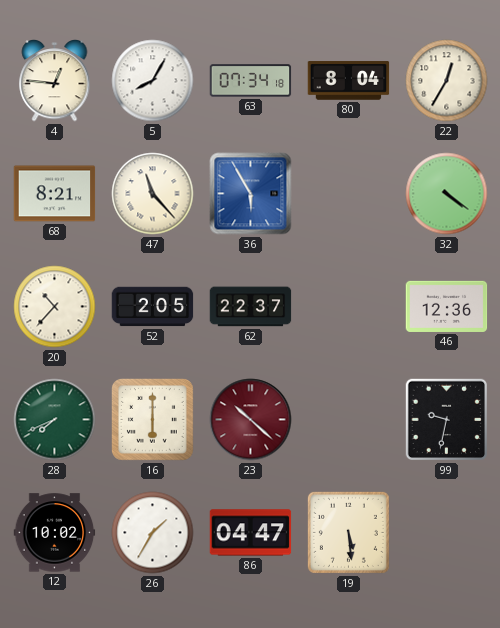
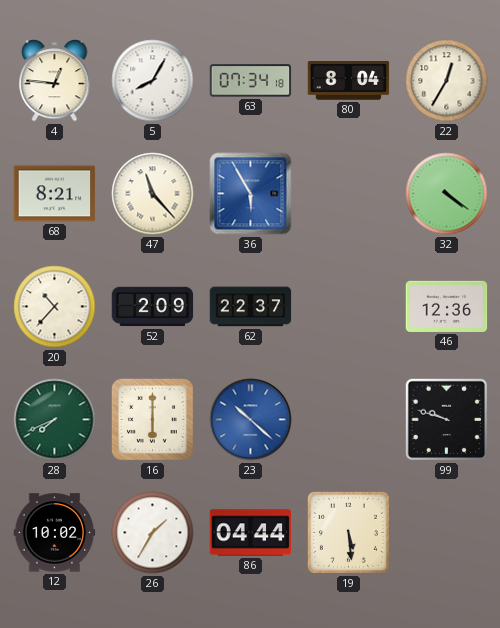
52: 2:05 -> 2:09 (153, 307)
23 dial: burgundy -> blue (251, 420)
99: 9:32 -> 9:48 (447, 420)
86: 04:47 -> 04:44 (251, 533)
